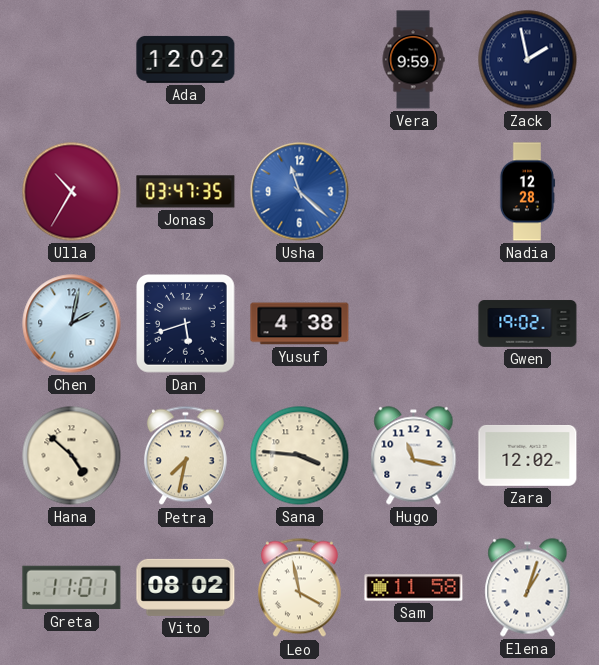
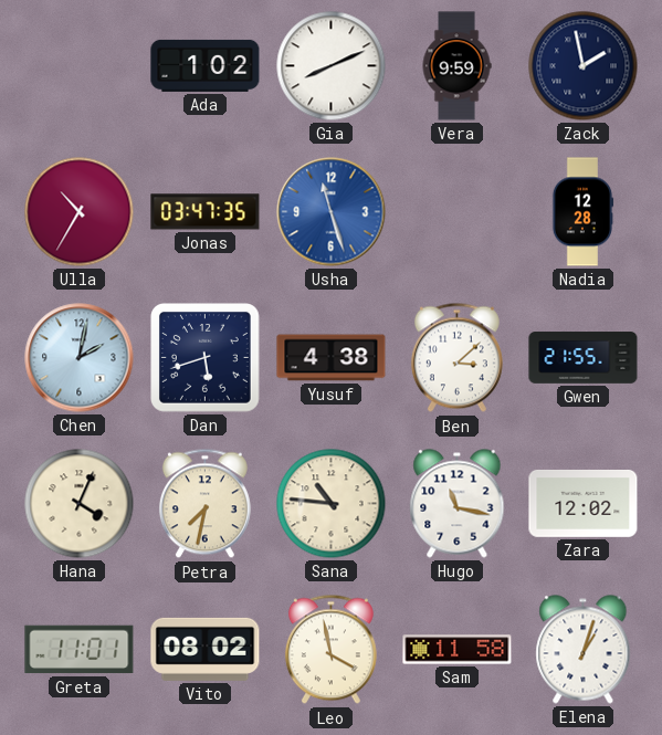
Ada: 12:02 -> 1:02 (206, 65)
Gia: none -> 8:11 (332, 66)
Usha: 11:22 -> 11:27 (332, 212)
Ben: none -> 3:08 (456, 358)
Gwen: 19:02 -> 21:55 (584, 358)
Hana: 4:52 -> 4:04 (80, 504)
Sana: 3:46 -> 10:46 (332, 504)
